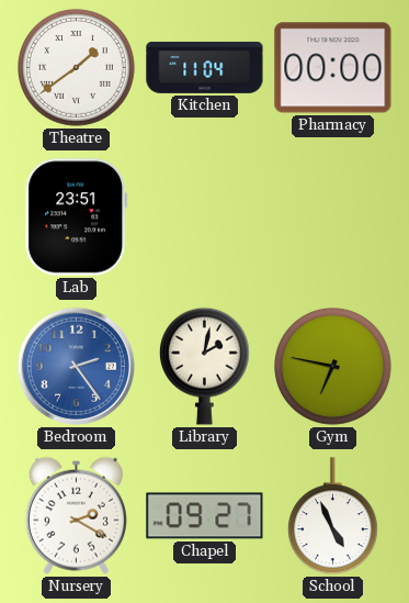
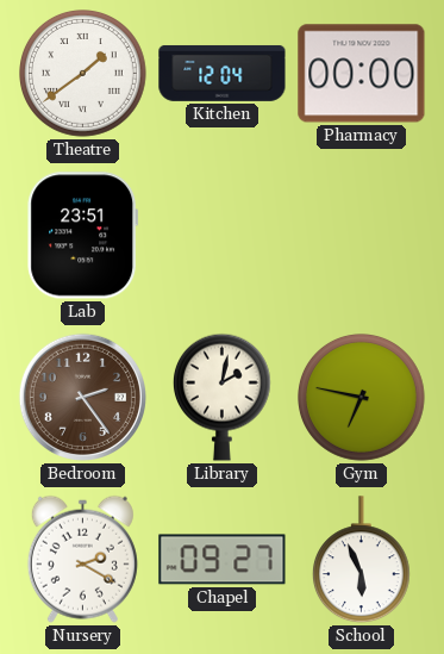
Kitchen: 11:04 -> 12:04 (223, 73)
Bedroom dial: blue -> brown (82, 397)
School: 4:56 -> 5:56 (361, 560)
